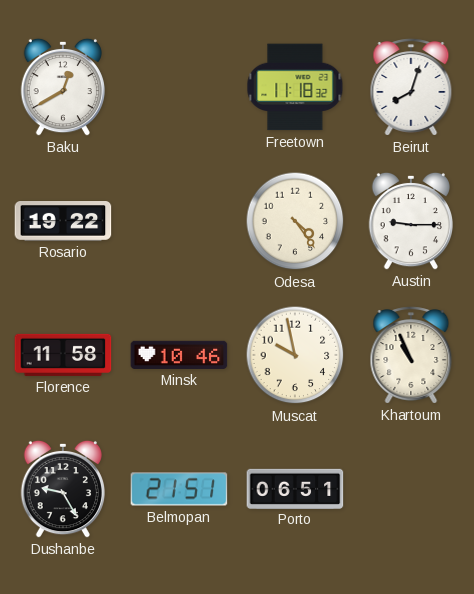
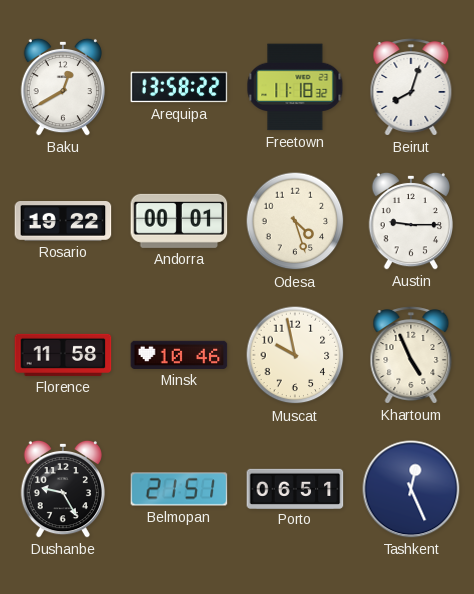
Arequipa: none -> 13:58 (179, 87)
Andorra: none -> 00:01 (179, 221)
Odesa: 4:24 -> 4:27 (295, 221)
Khartoum: 10:56 -> 4:56 (411, 355)
Tashkent: none -> 12:26 (411, 489)
